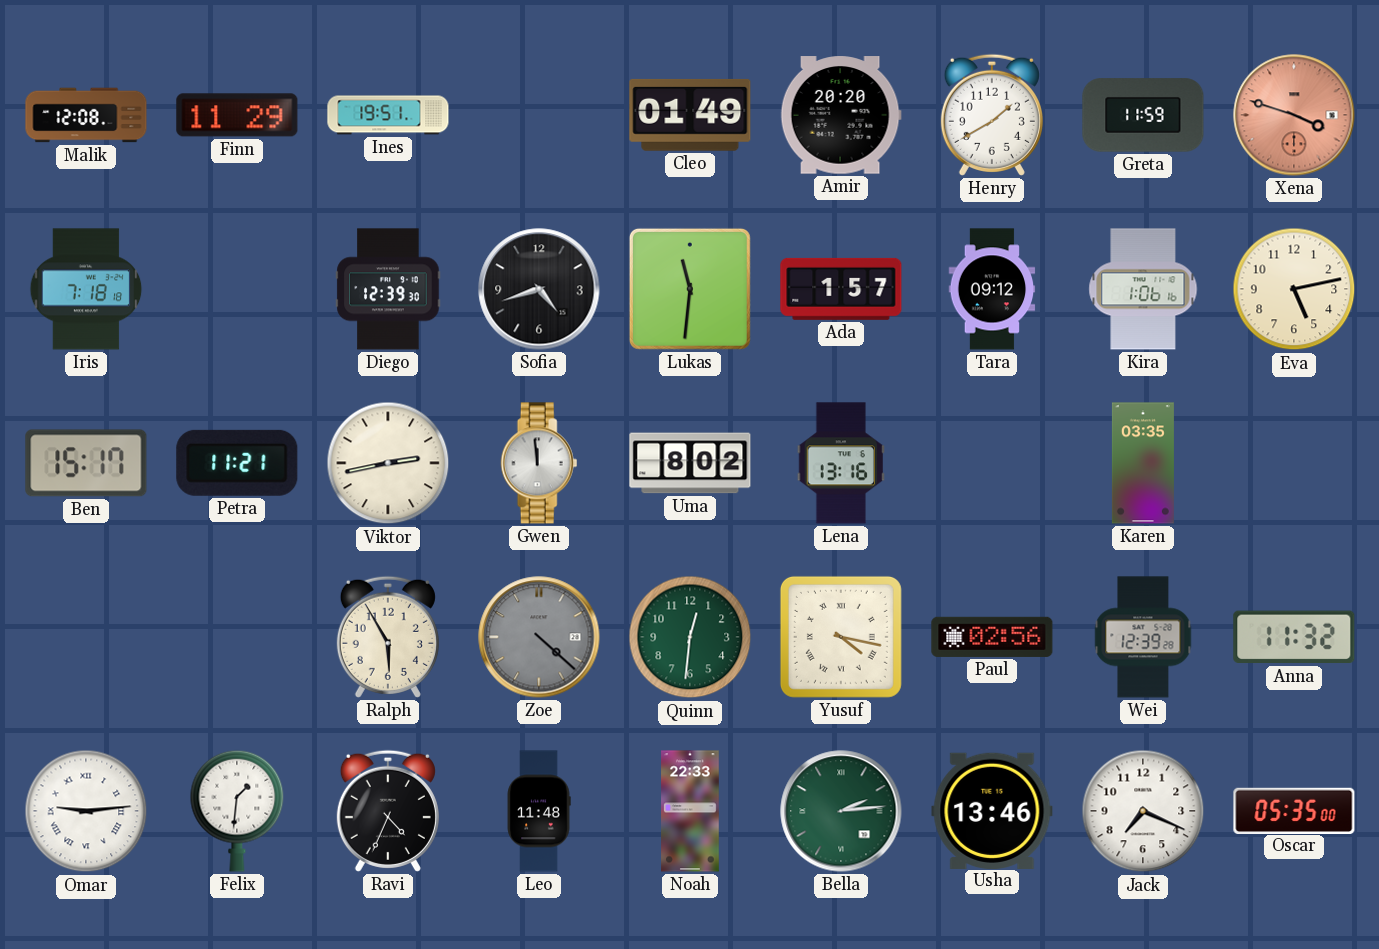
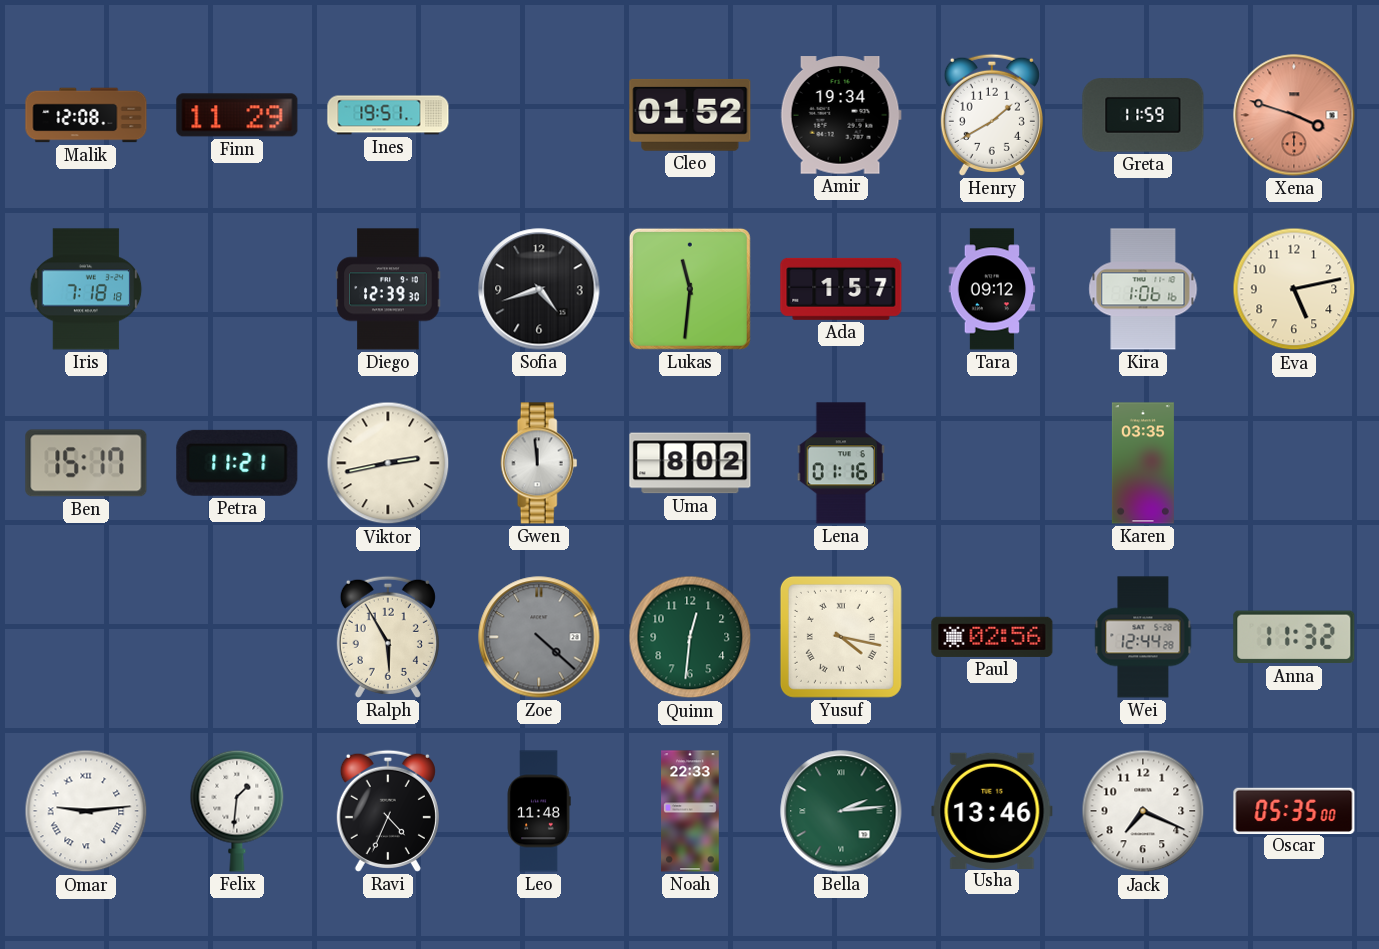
Cleo: 01:49 -> 01:52 (690, 115)
Amir: 20:20 -> 19:34 (841, 115)
Lena: 13:16 -> 01:16 (841, 463)
Wei: 12:39 -> 12:44 (1143, 637)
